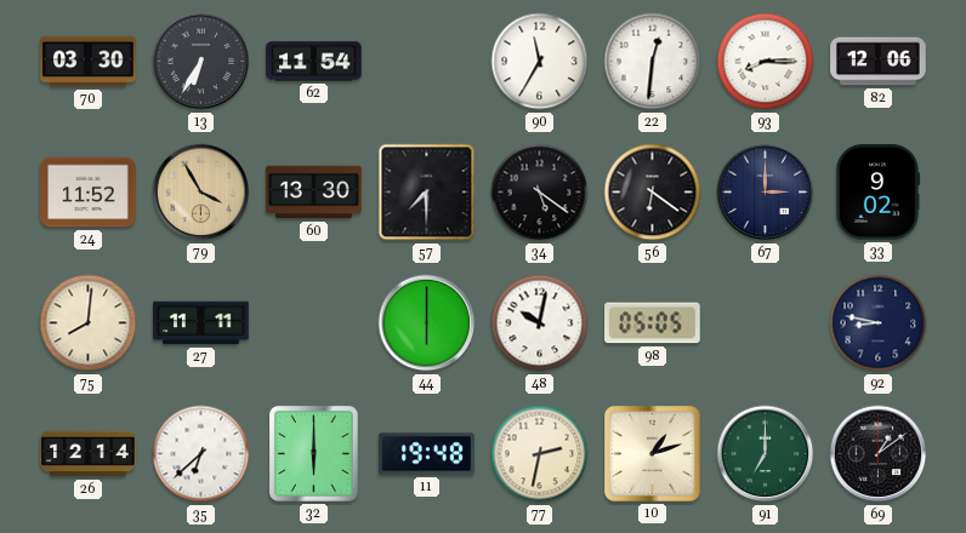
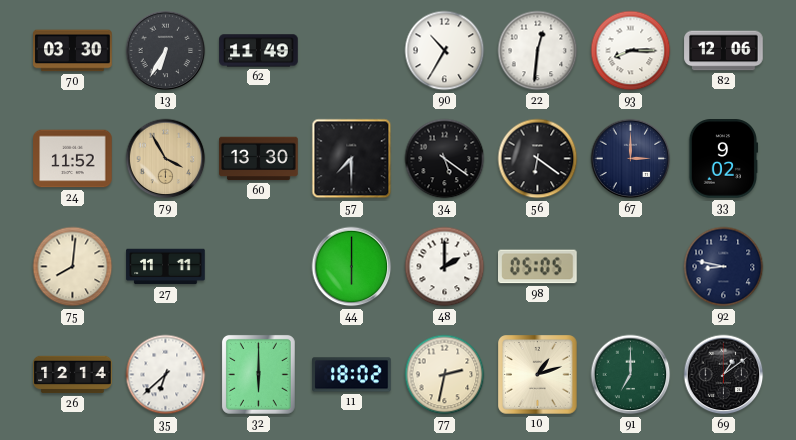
62: 11:54 -> 11:49 (259, 51)
90: 11:35 -> 10:35 (445, 51)
48: 10:02 -> 2:00 (445, 267)
11: 19:48 -> 18:02 (352, 375)
